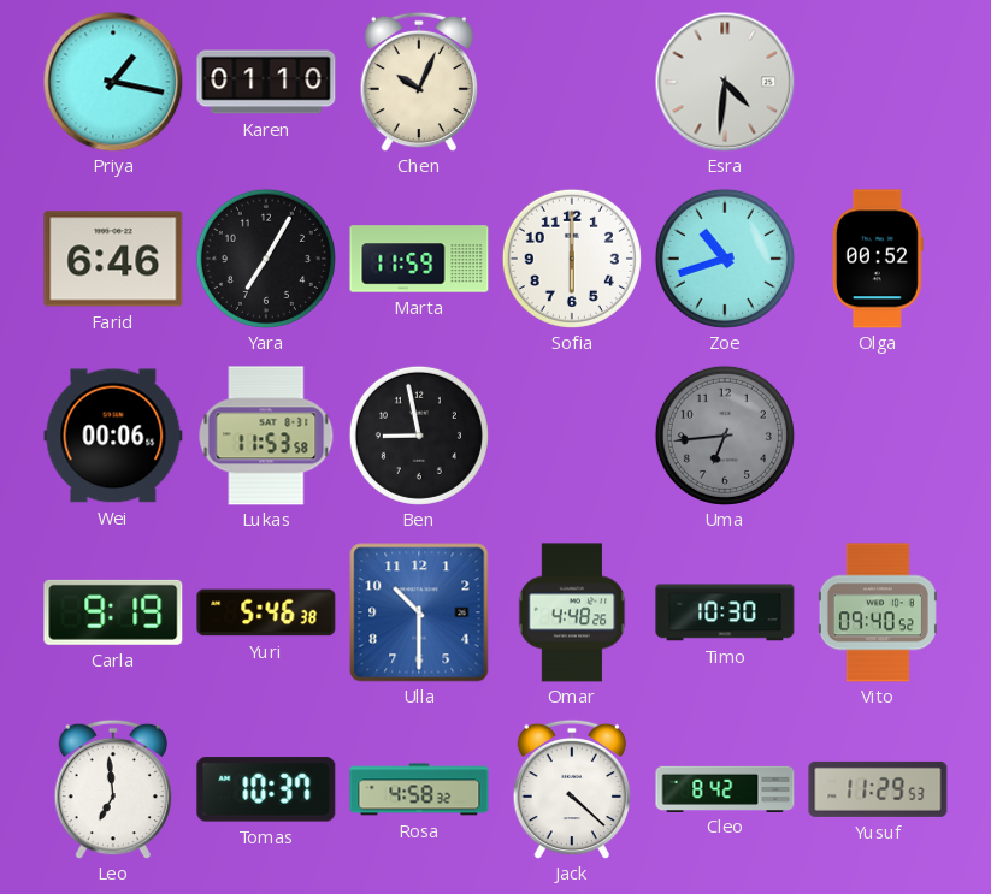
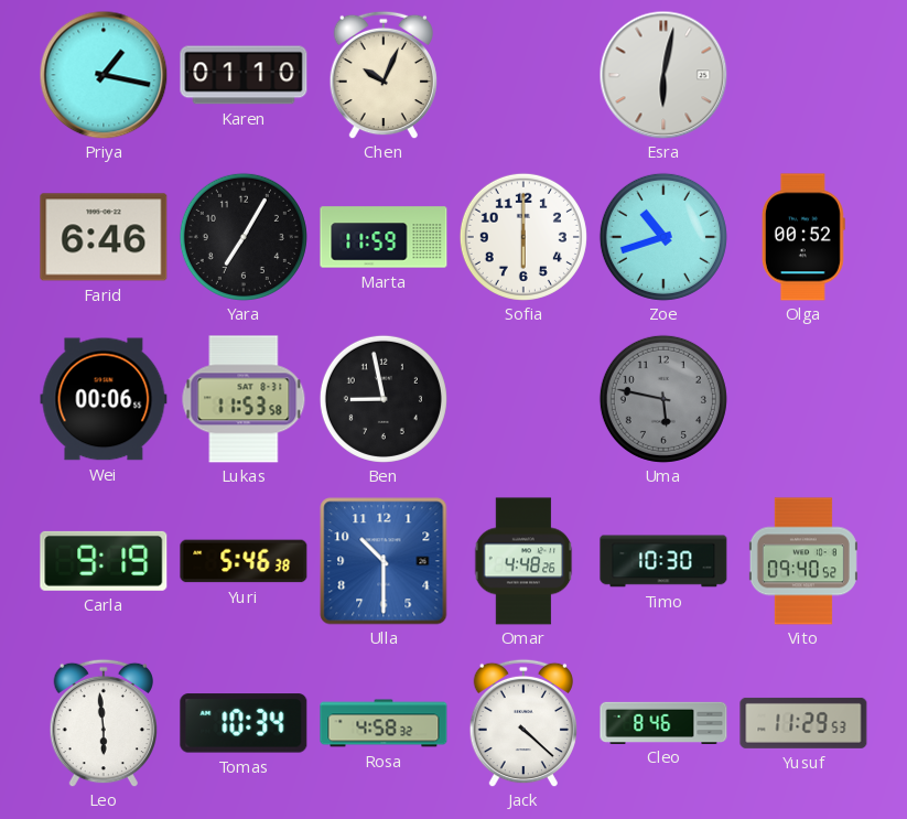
Esra: 4:31 -> 6:02 (663, 75)
Uma: 6:44 -> 5:47 (663, 399)
Leo: 6:59 -> 5:59 (102, 723)
Tomas: 10:37 -> 10:34 (244, 723)
Cleo: 8:42 -> 8:46 (663, 722)
